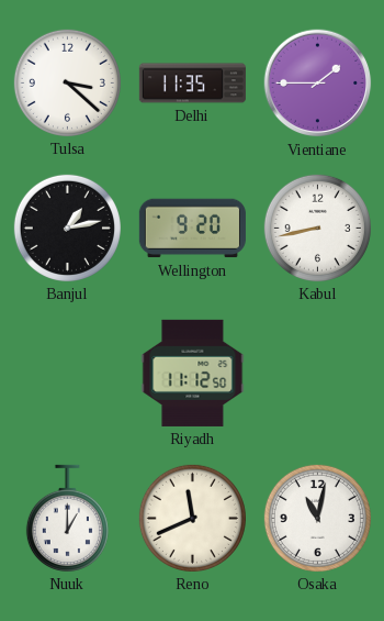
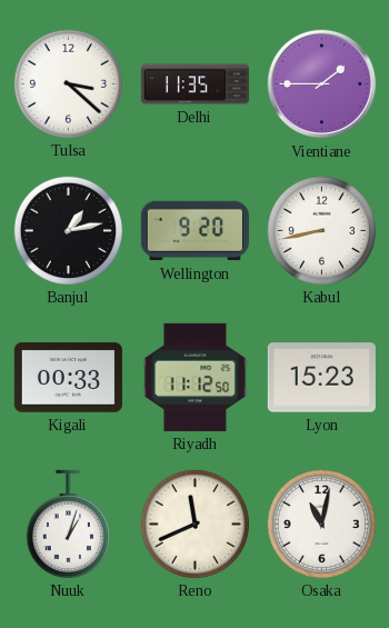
Kigali: none -> 00:33 (68, 378)
Lyon: none -> 15:23 (321, 378)
Nuuk: 1:00 -> 1:03 (68, 524)
